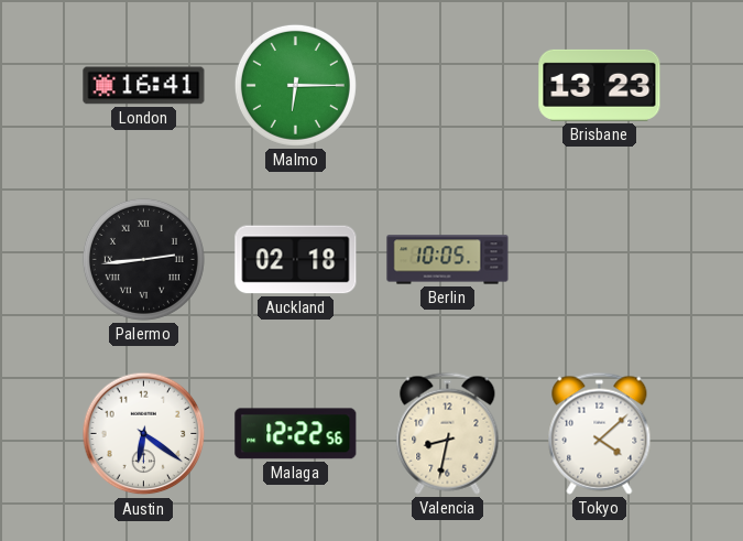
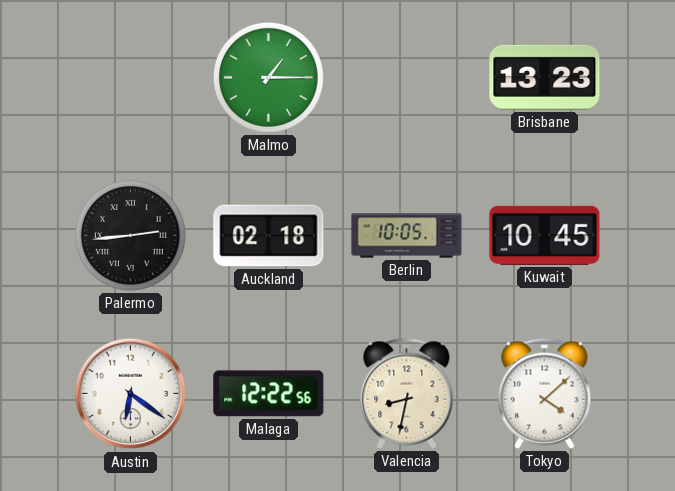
London: 16:41 -> none (144, 86)
Malmo: 6:15 -> 1:15 (268, 77)
Kuwait: none -> 10:45 (545, 235)
